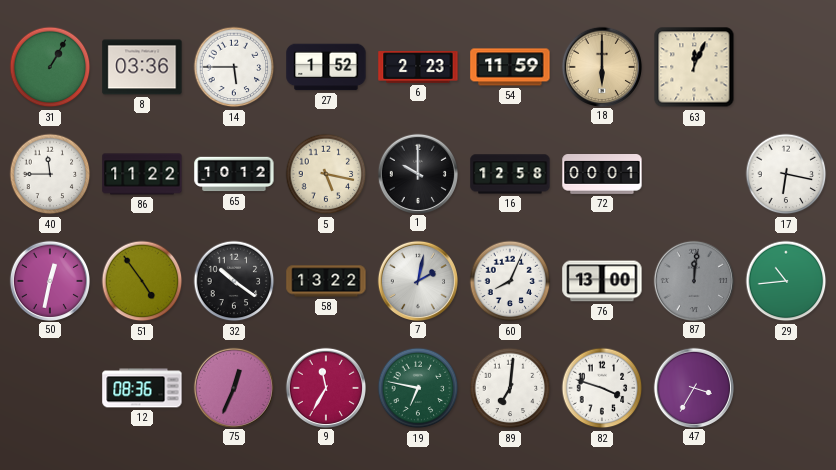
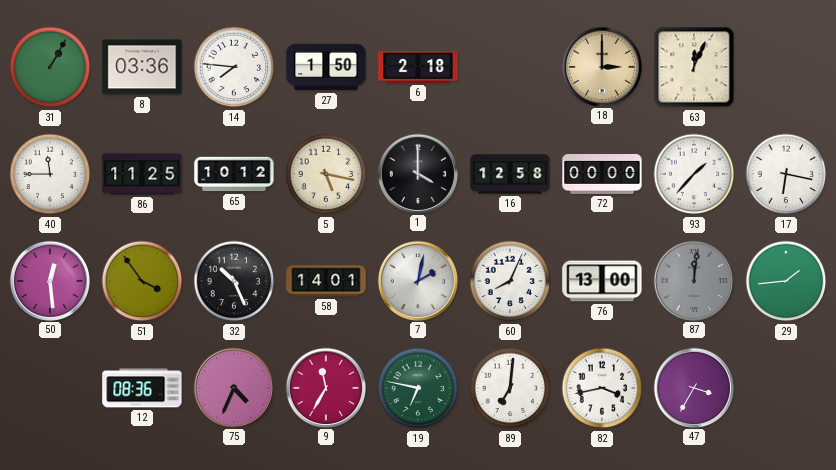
14: 5:45 -> 7:46 (234, 67)
27: 1:52 -> 1:50 (326, 67)
6: 2:23 -> 2:18 (418, 68)
54: 11:59 -> none (510, 67)
18: 6:00 -> 3:00 (601, 66)
86: 11:22 -> 11:25 (142, 174)
1: 10:00 -> 4:00 (417, 173)
72: 00:01 -> 00:00 (602, 175)
93: none -> 1:37 (694, 174)
50: 12:32 -> 12:29 (49, 280)
51: 4:54 -> 3:54 (142, 281)
32: 10:21 -> 10:26 (234, 281)
58: 13:22 -> 14:01 (326, 281)
29: 10:44 -> 1:44 (786, 281)
75: 12:34 -> 4:34 (233, 387)
82: 3:48 -> 3:43 (602, 388)
